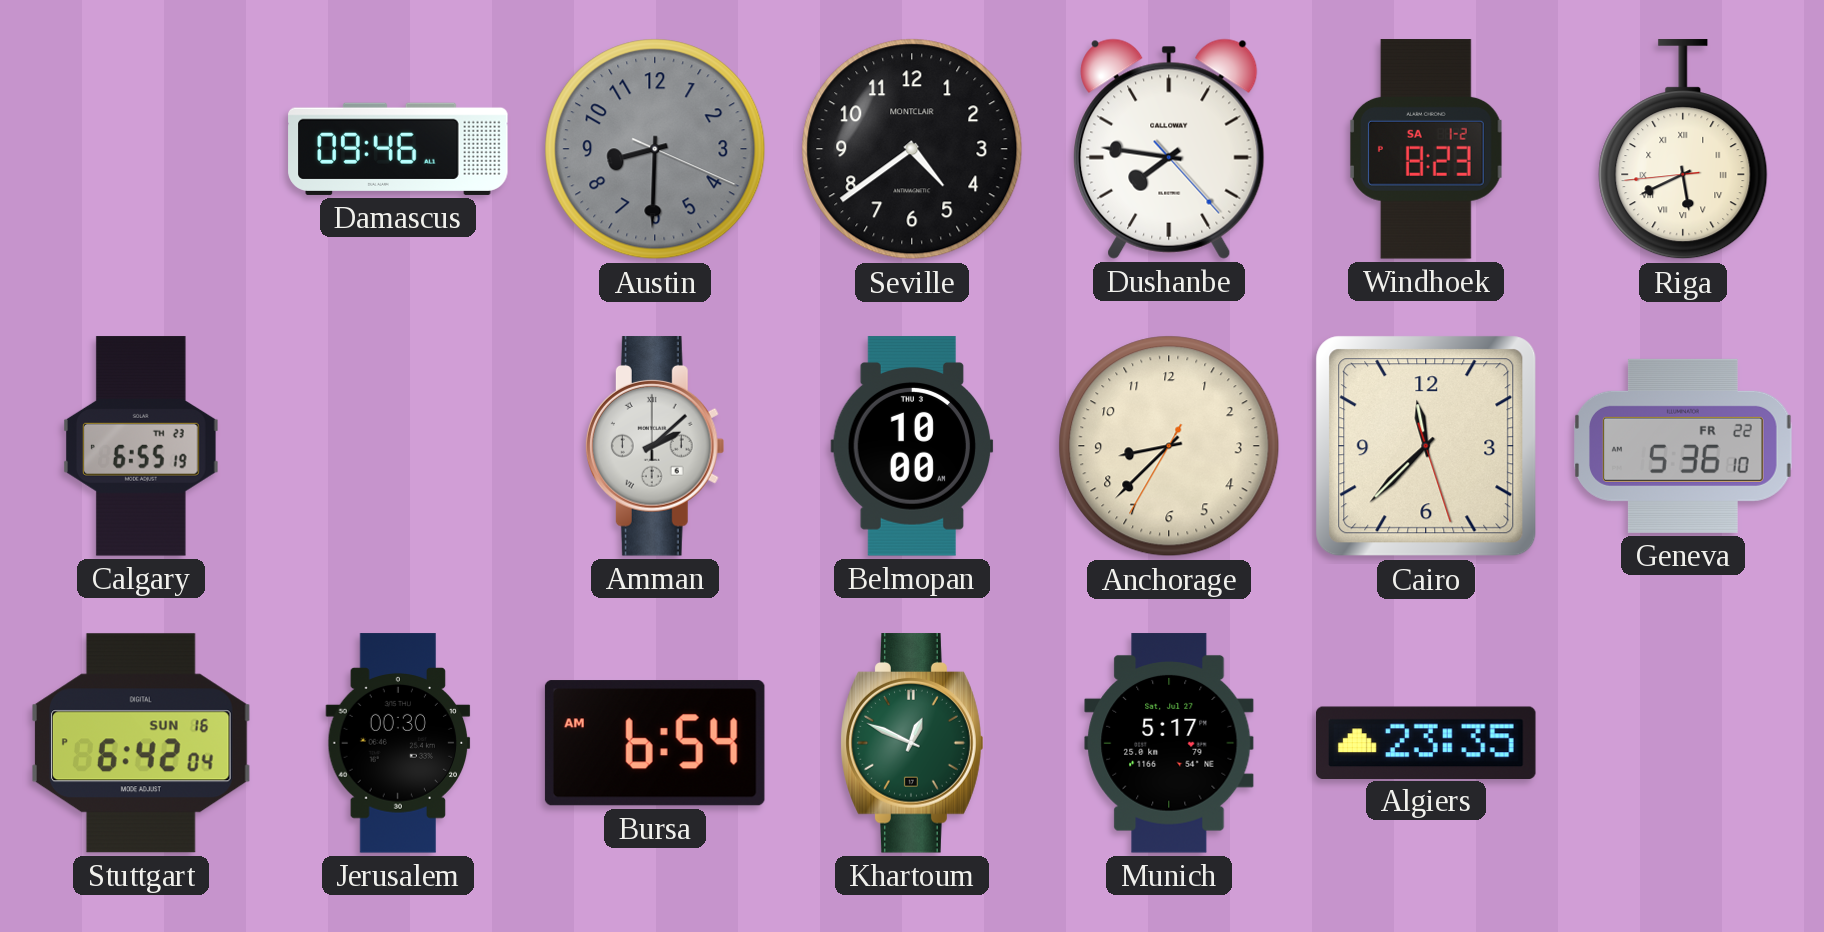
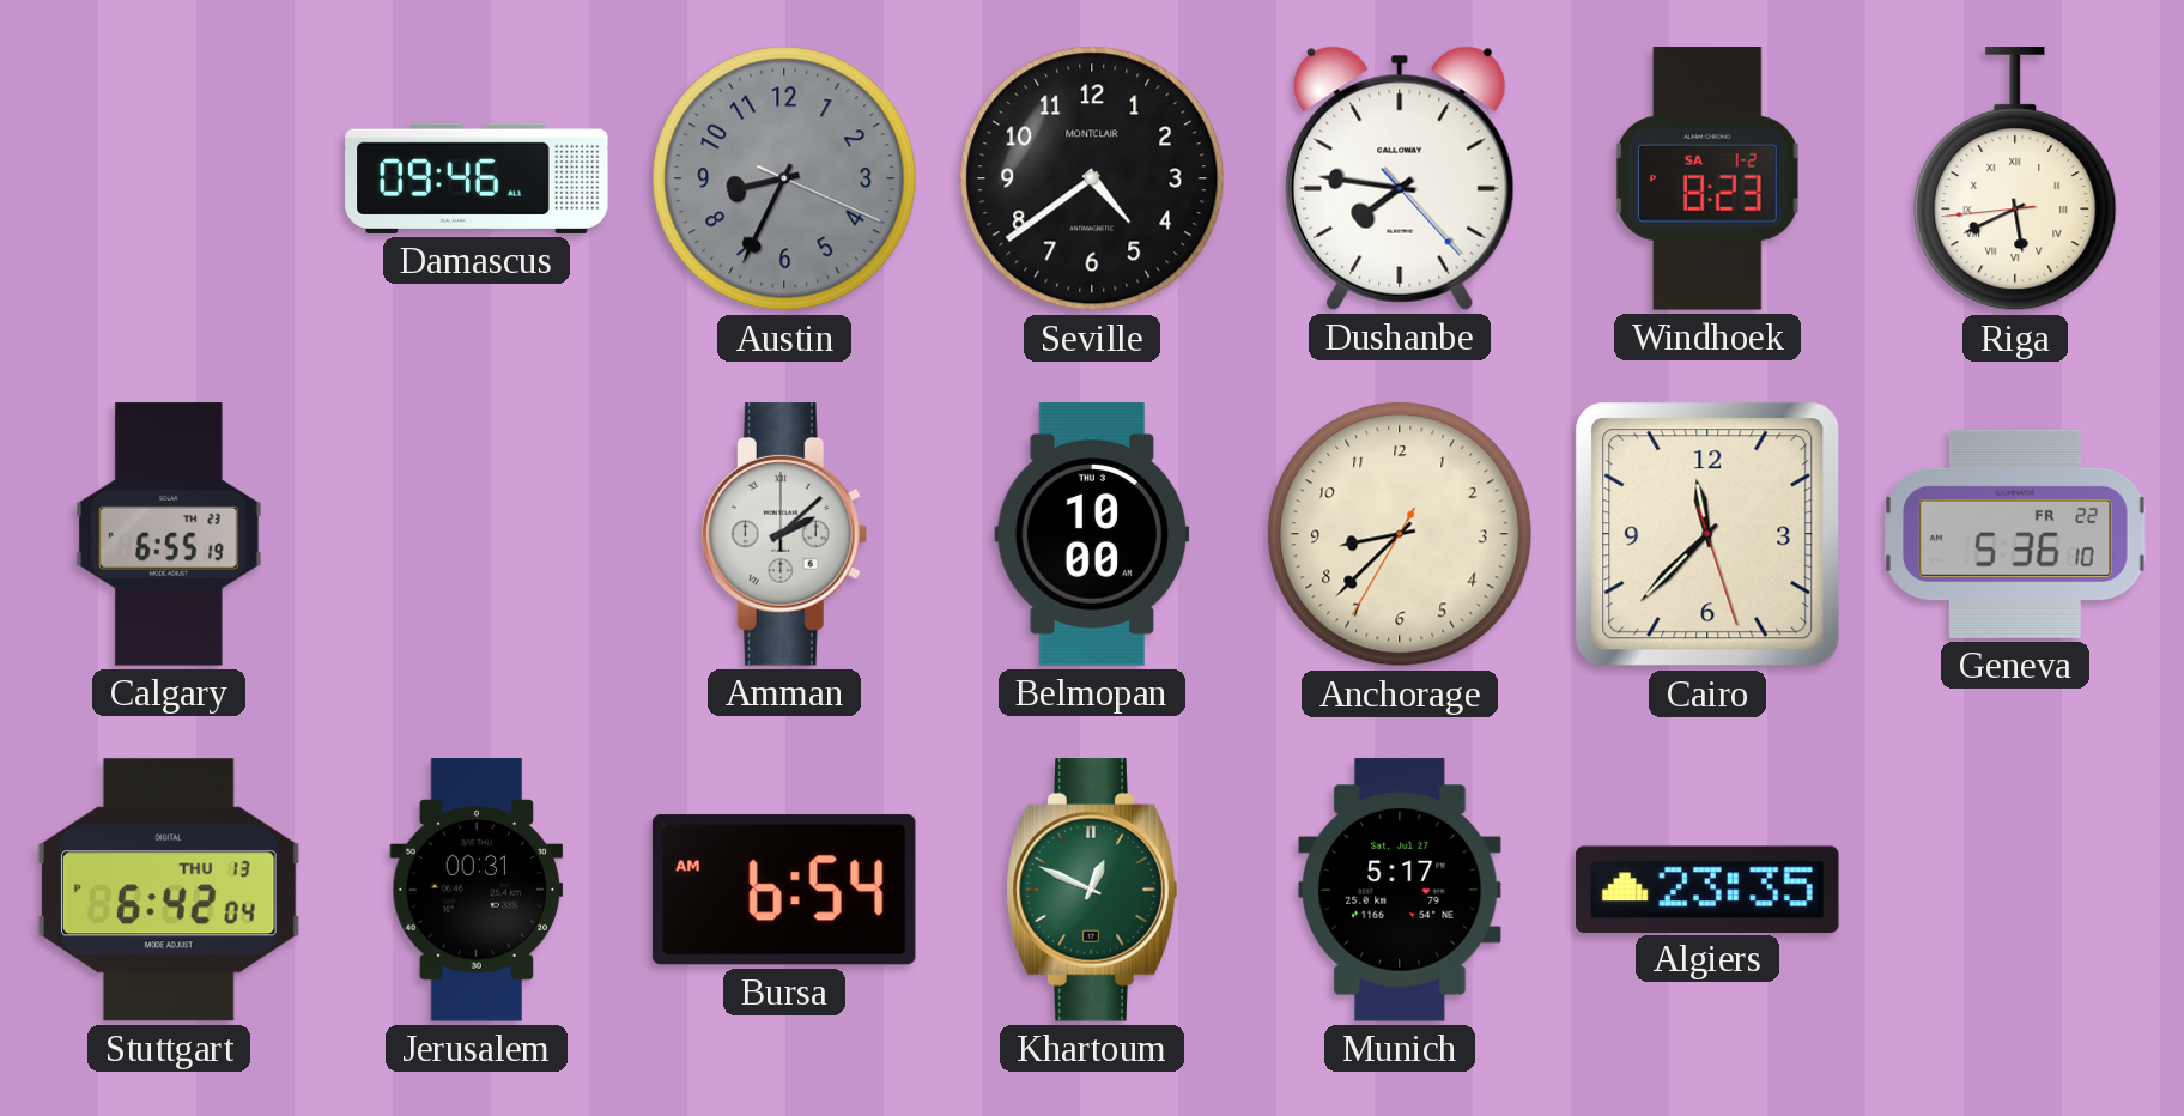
Austin: 8:30 -> 8:34 (784, 178)
Stuttgart date: SUN 16 -> THU 13 (170, 890)
Jerusalem: 00:30 -> 00:31 (477, 890)
